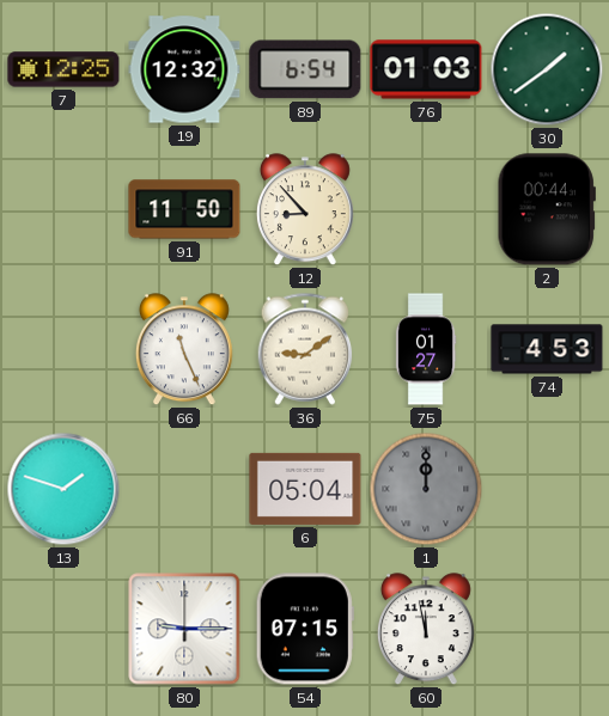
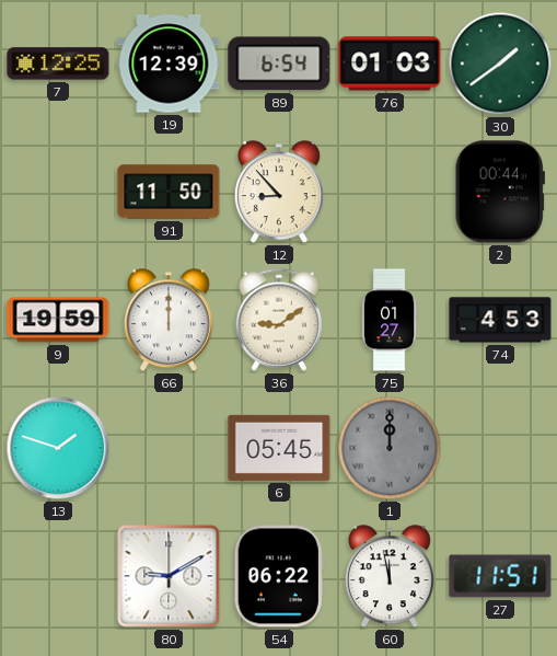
19: 12:32 -> 12:39 (169, 64)
9: none -> 19:59 (58, 320)
66: 11:26 -> 12:00 (169, 321)
6: 05:04 -> 05:45 (279, 448)
80: 9:15 -> 9:10 (169, 576)
54: 07:15 -> 06:22 (279, 576)
27: none -> 11:51 (500, 576)
